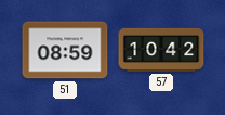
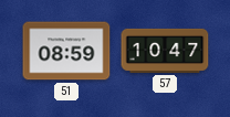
57: 10:42 -> 10:47 (165, 51)
